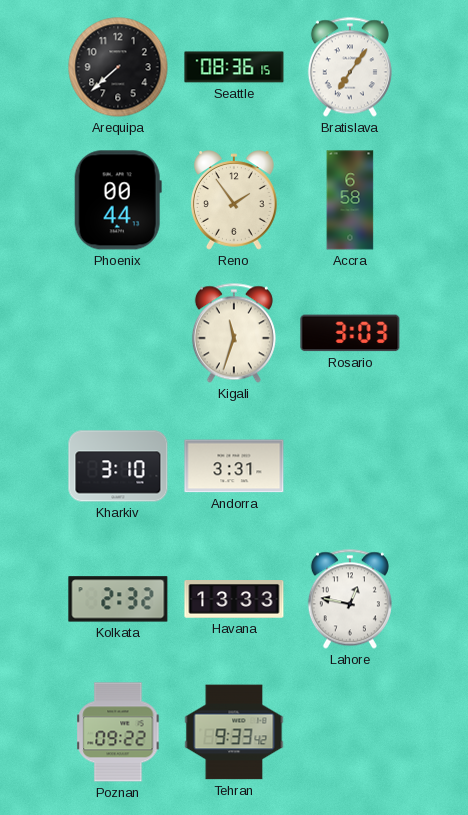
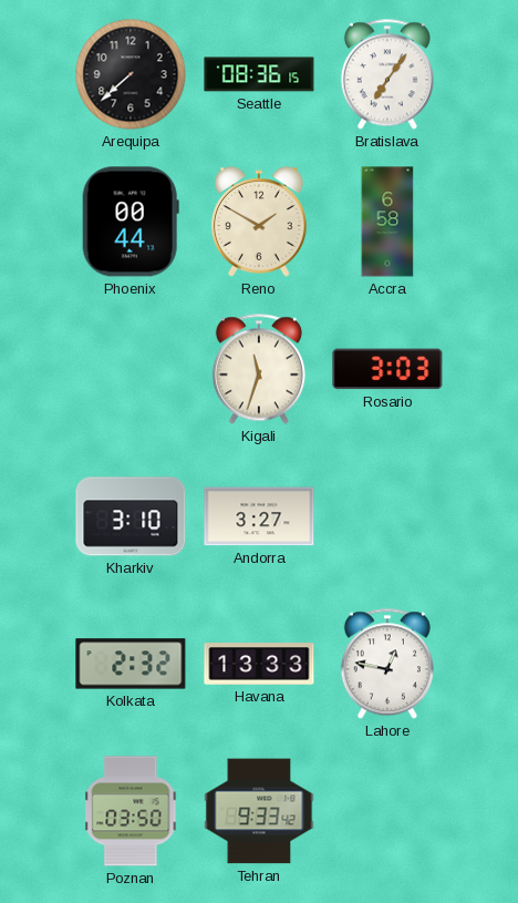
Reno: 1:54 -> 1:50 (259, 222)
Andorra: 3:31 -> 3:27 (259, 516)
Poznan: 09:22 -> 03:50 (131, 811)
